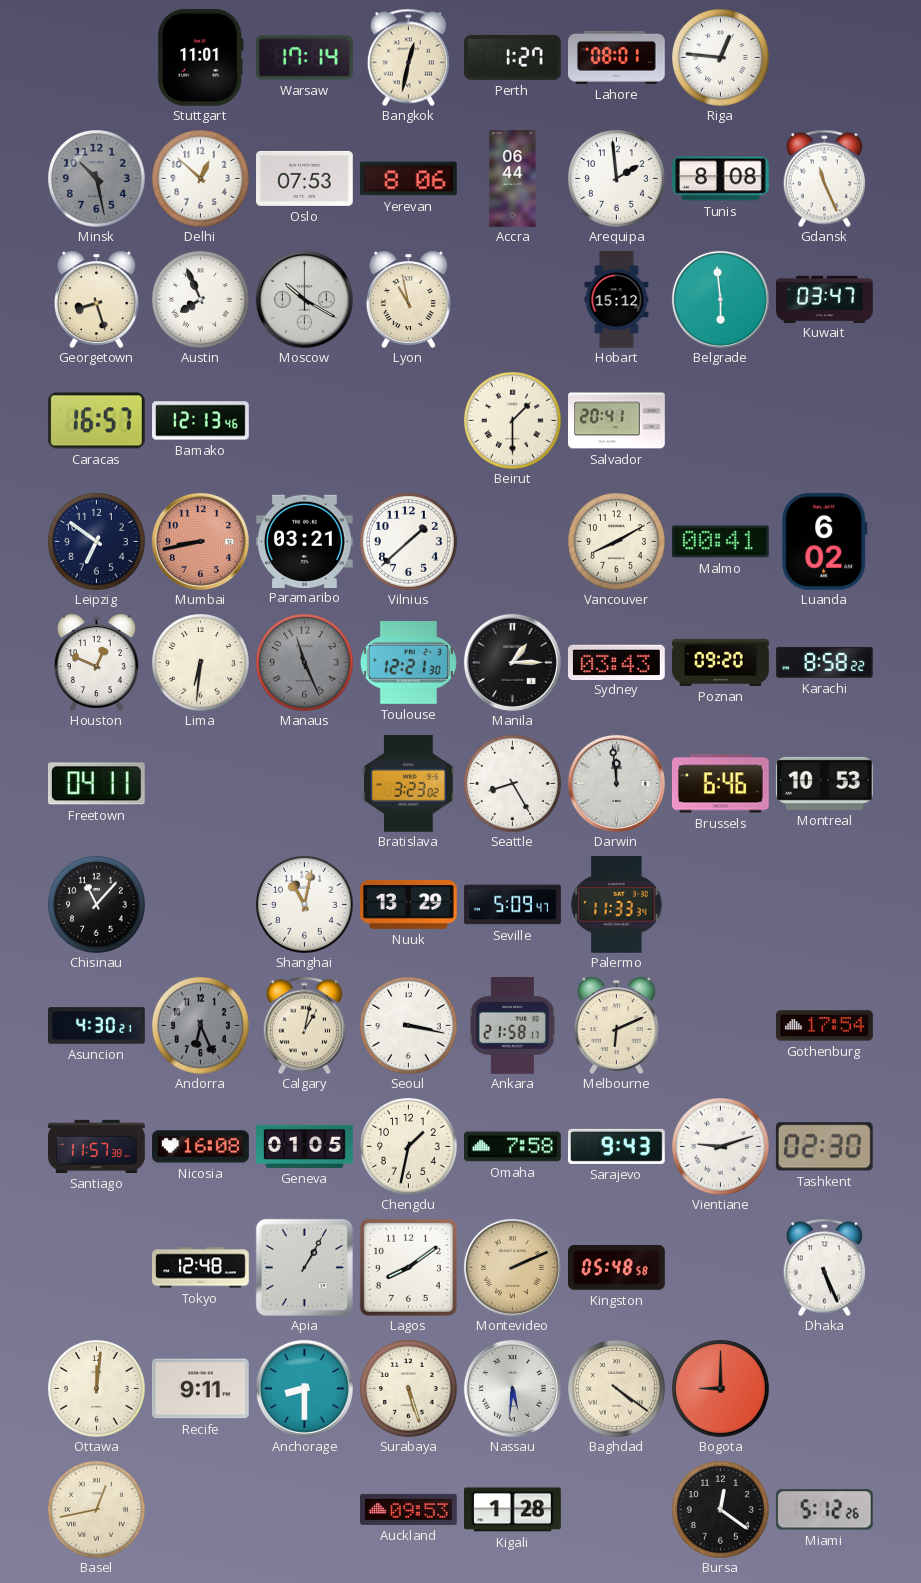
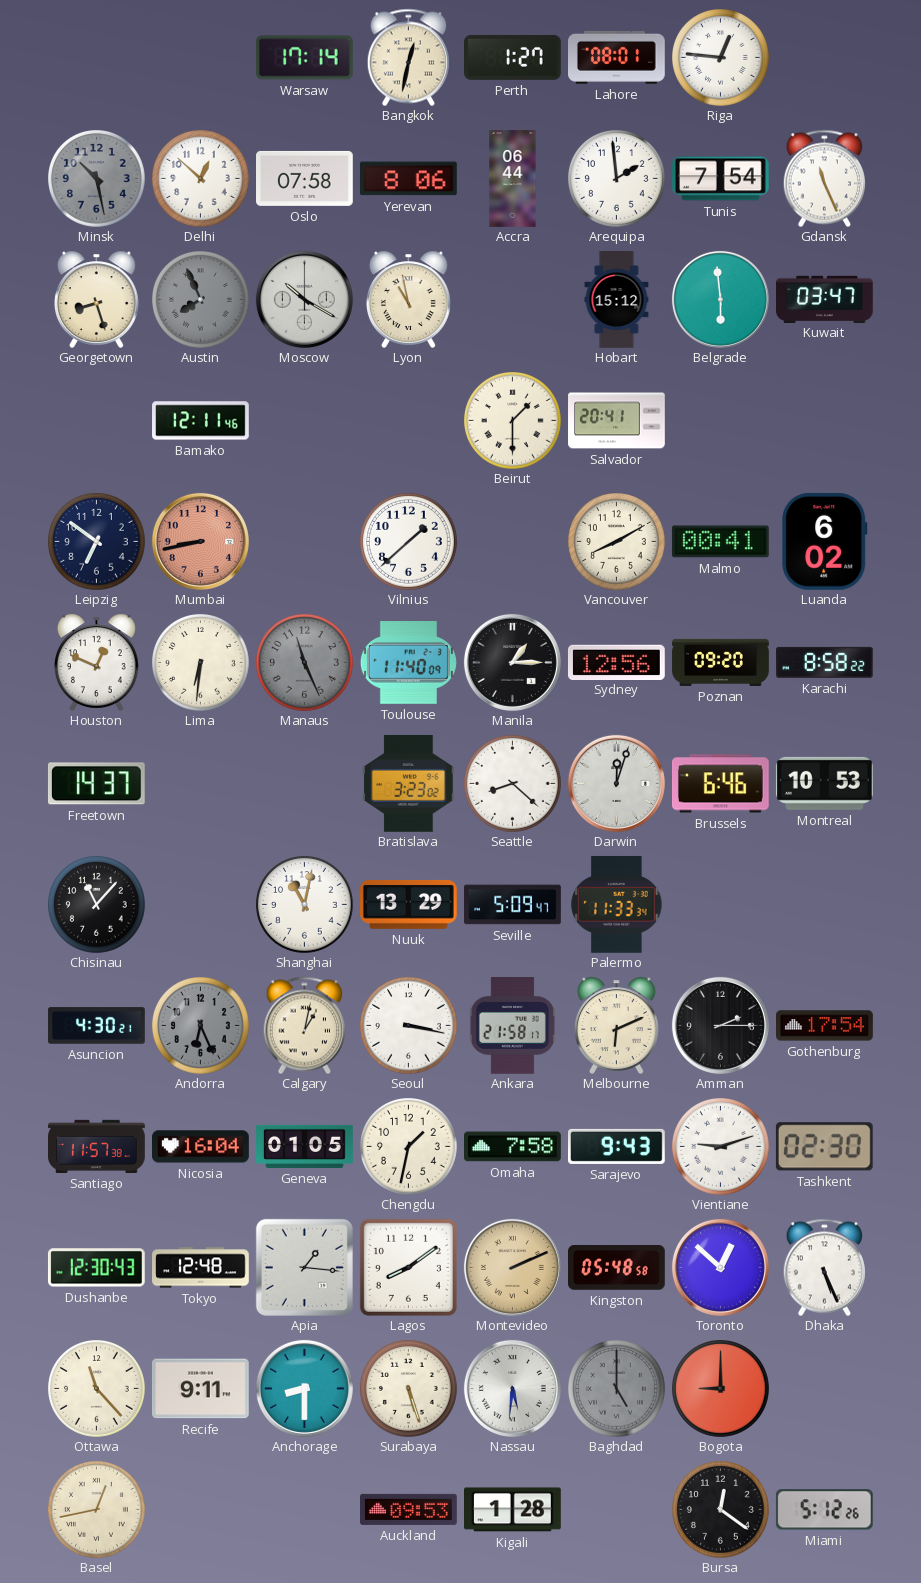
Stuttgart: 11:01 -> none (200, 57)
Oslo: 07:53 -> 07:58 (305, 178)
Tunis: 8:08 -> 7:54 (721, 179)
Austin dial: white -> grey (201, 300)
Caracas: 16:57 -> none (96, 421)
Bamako: 12:13 -> 12:11 (201, 421)
Paramaribo: 03:21 -> none (305, 541)
Toulouse: 12:21 -> 11:40 (408, 663)
Sydney: 03:43 -> 12:56 (616, 662)
Freetown: 04:11 -> 14:37 (96, 784)
Seattle: 8:25 -> 8:22 (513, 784)
Darwin: 11:59 -> 12:03 (616, 783)
Amman: none -> 2:15 (720, 1025)
Nicosia: 16:08 -> 16:04 (201, 1147)
Dushanbe: none -> 12:30 (96, 1268)
Apia: 1:05 -> 1:16 (304, 1267)
Toronto: none -> 12:52 (720, 1267)
Ottawa: 12:01 -> 11:23 (97, 1389)
Baghdad: 4:21 -> 5:00 (617, 1389)
Baghdad dial: cream -> grey (617, 1389)
